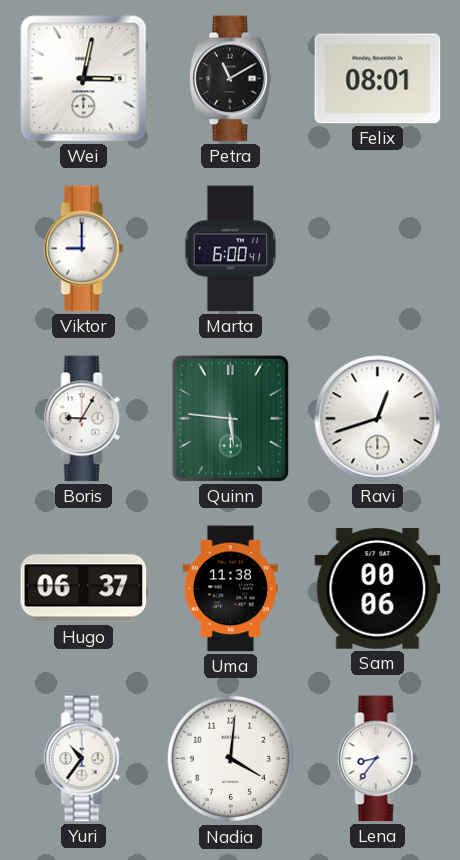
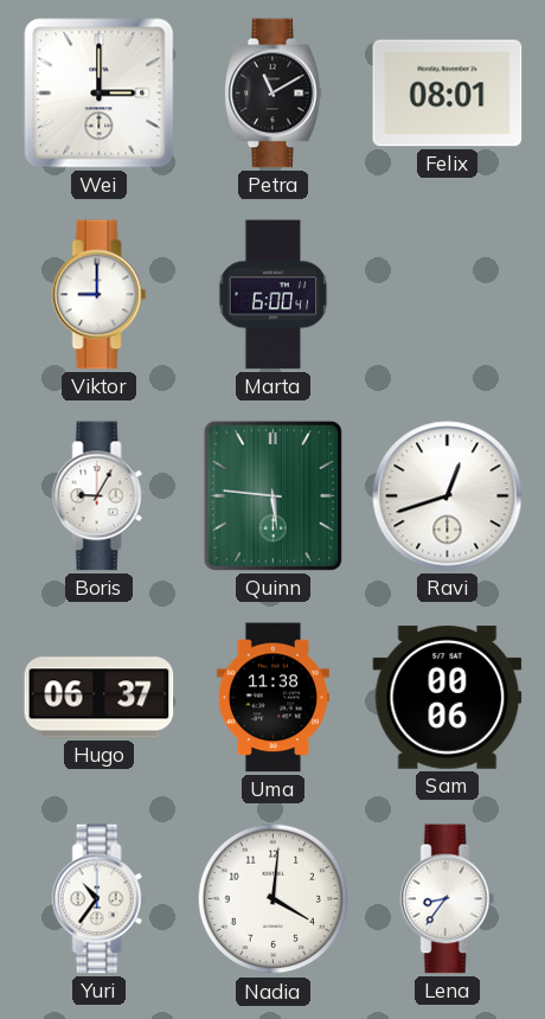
Wei: 3:02 -> 3:00 (100, 94)
